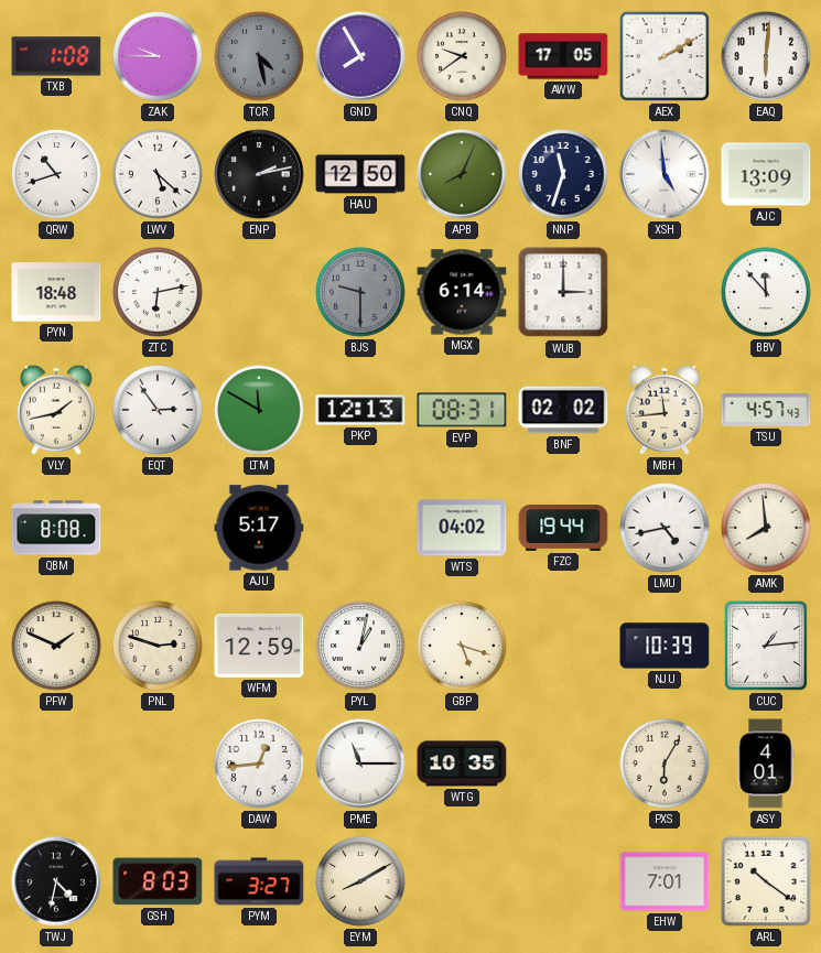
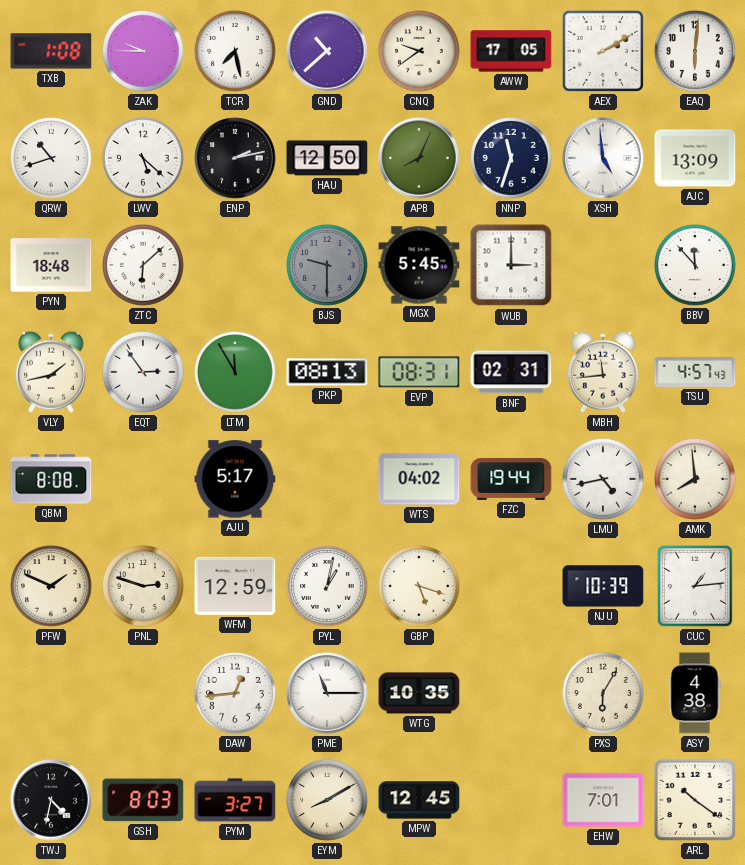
TCR: 4:28 -> 7:28 (235, 51)
TCR dial: grey -> white (235, 51)
GND: 7:55 -> 10:38 (327, 51)
ZTC: 6:13 -> 6:08 (143, 265)
MGX: 6:14 -> 5:45 (419, 265)
LTM: 11:50 -> 11:55 (235, 372)
PKP: 12:13 -> 08:13 (327, 372)
BNF: 02:02 -> 02:31 (511, 372)
ASY: 4:01 -> 4:38 (695, 693)
MPW: none -> 12:45 (419, 800)
